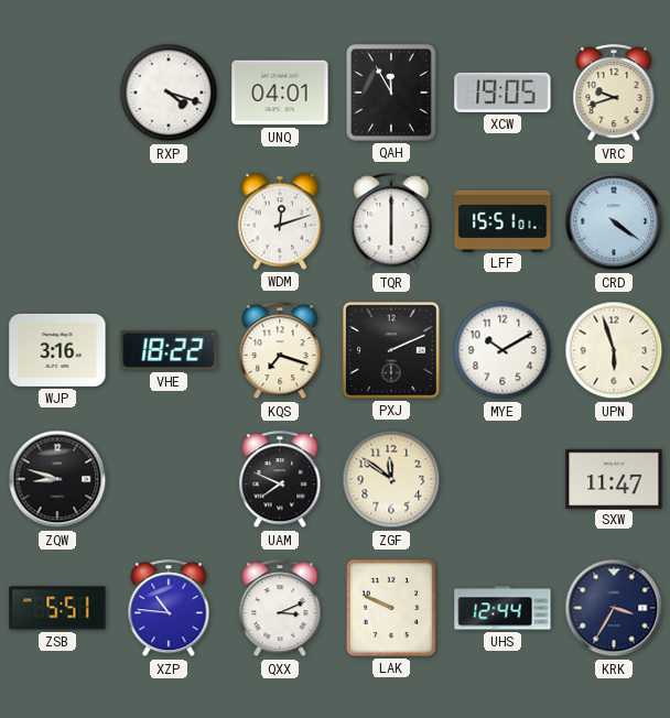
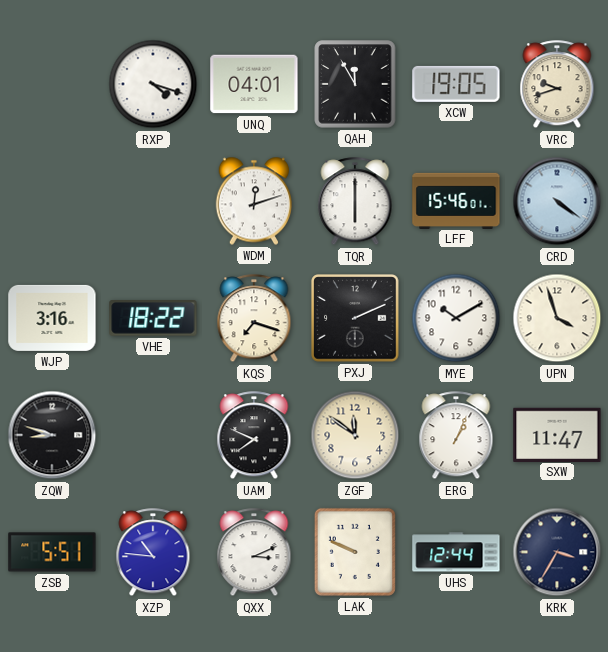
LFF: 15:51 -> 15:46 (456, 200)
UPN: 5:57 -> 3:57 (557, 318)
ERG: none -> 1:04 (456, 436)
